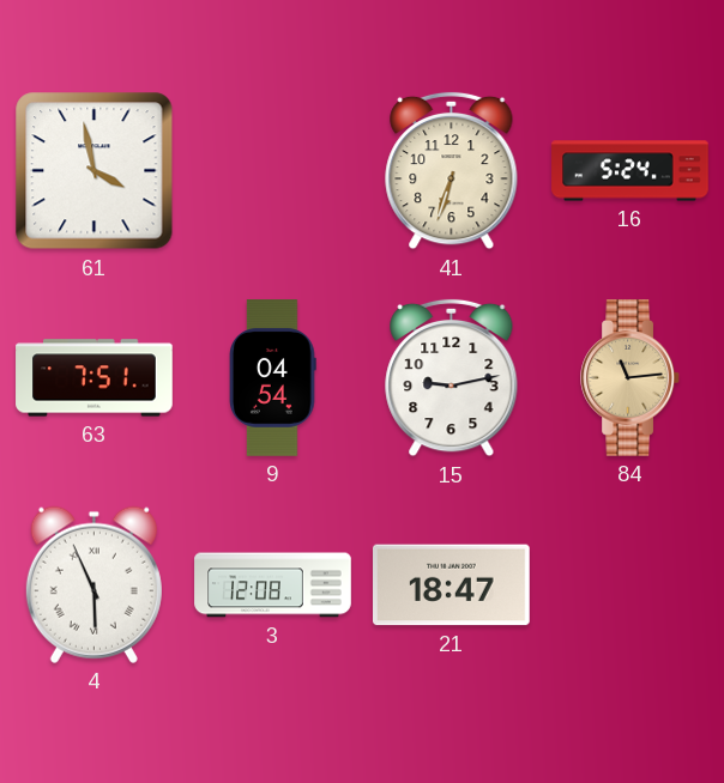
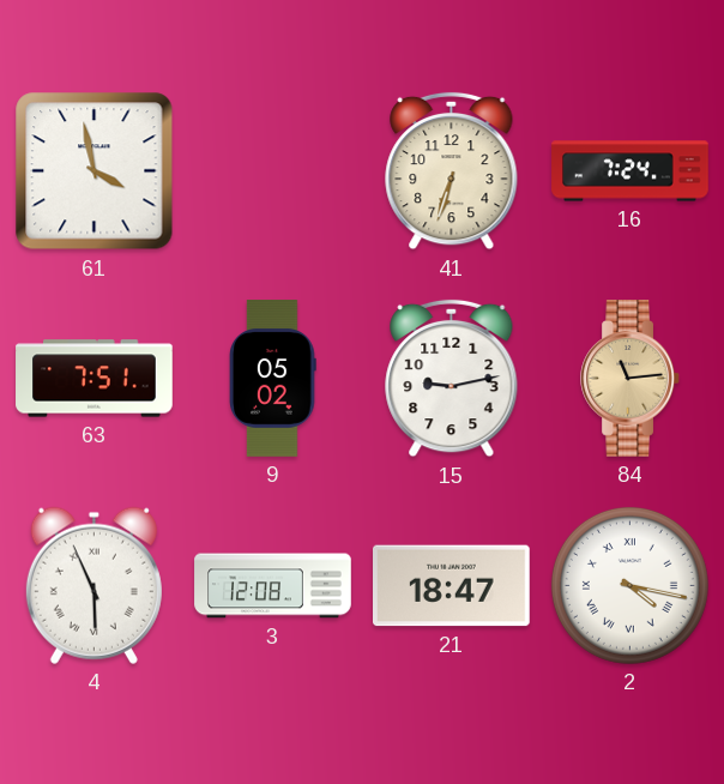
16: 5:24 -> 7:24 (631, 171)
9: 04:54 -> 05:02 (273, 379)
2: none -> 4:17 (629, 585)
